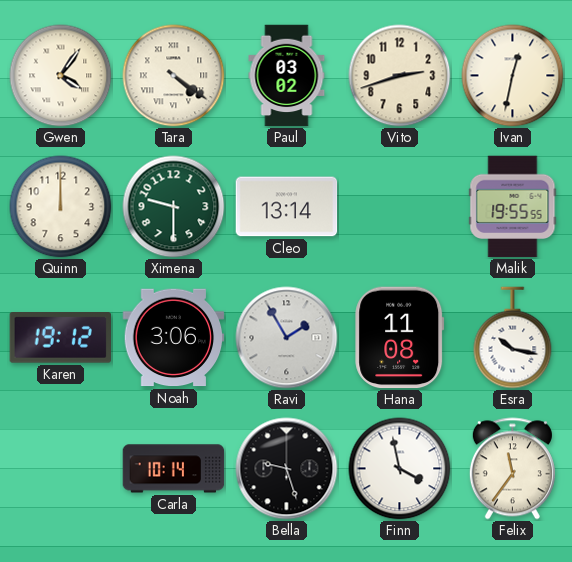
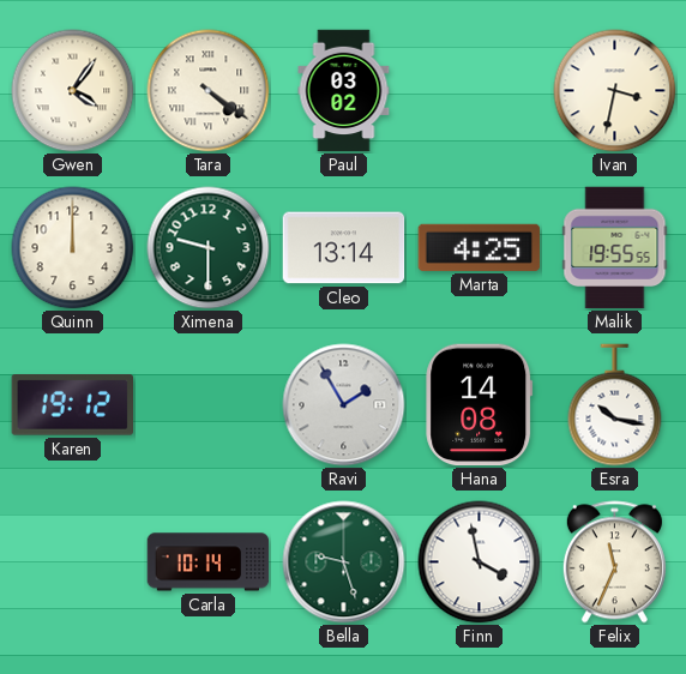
Vito: 2:42 -> none (400, 76)
Ivan: 12:32 -> 3:32 (615, 91)
Marta: none -> 4:25 (480, 247)
Noah: 3:06 -> none (174, 338)
Hana: 11:08 -> 14:08 (480, 405)
Bella dial: black -> green (344, 562)
Felix: 11:36 -> 11:34 (614, 562)
